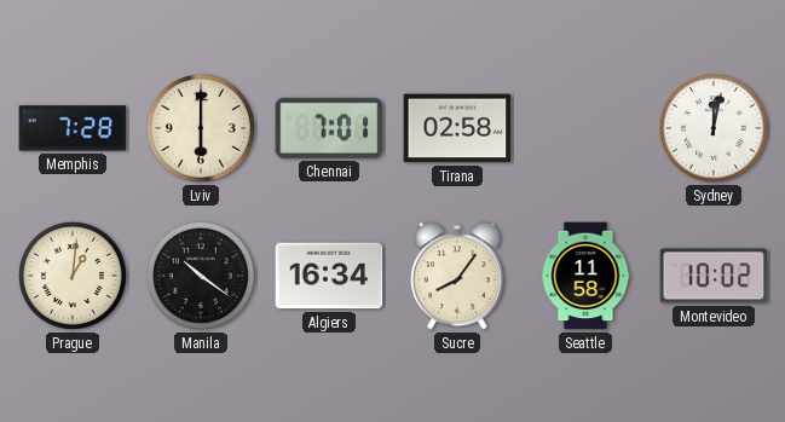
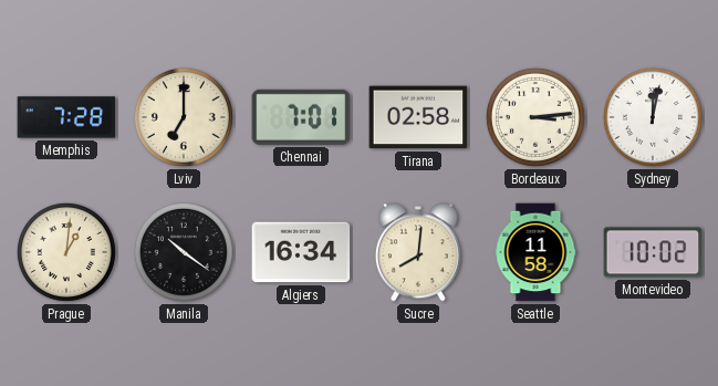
Lviv: 6:00 -> 7:00 (184, 117)
Bordeaux: none -> 3:14 (535, 117)
Sucre: 8:06 -> 8:01 (418, 252)
